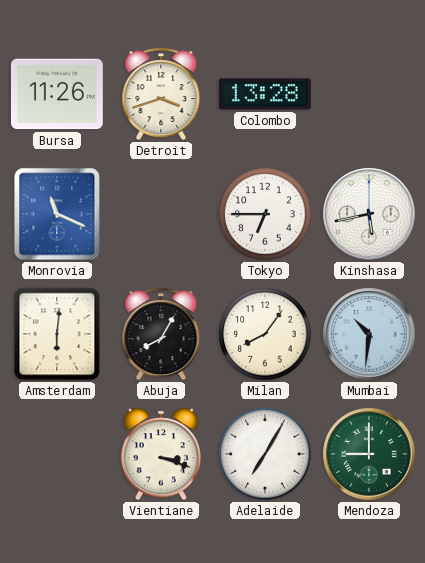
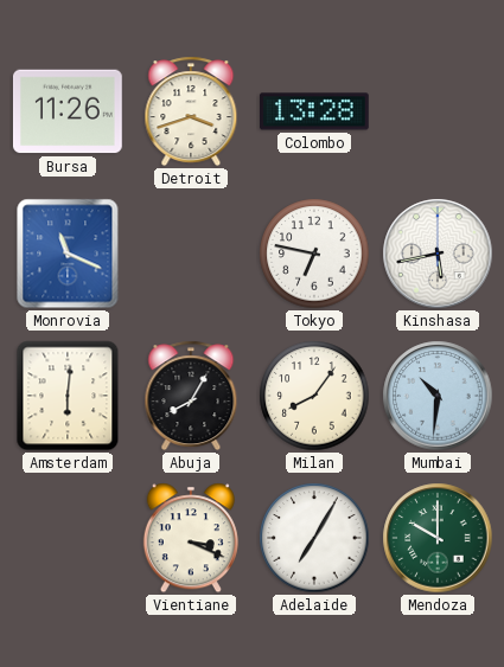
Tokyo: 6:45 -> 6:47 (314, 254)
Vientiane: 3:18 -> 3:19 (191, 538)
Mendoza: 9:00 -> 10:00 (438, 538)
